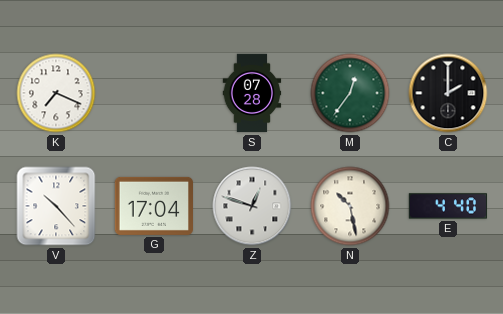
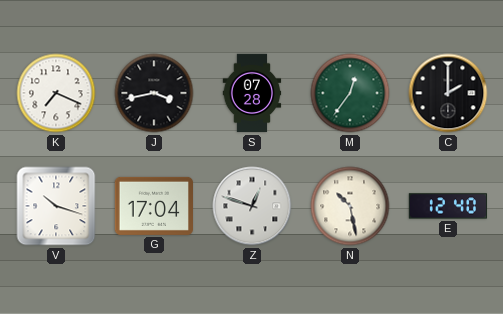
J: none -> 3:43 (154, 93)
V: 10:23 -> 10:18 (56, 206)
E: 4:40 -> 12:40 (447, 206)
